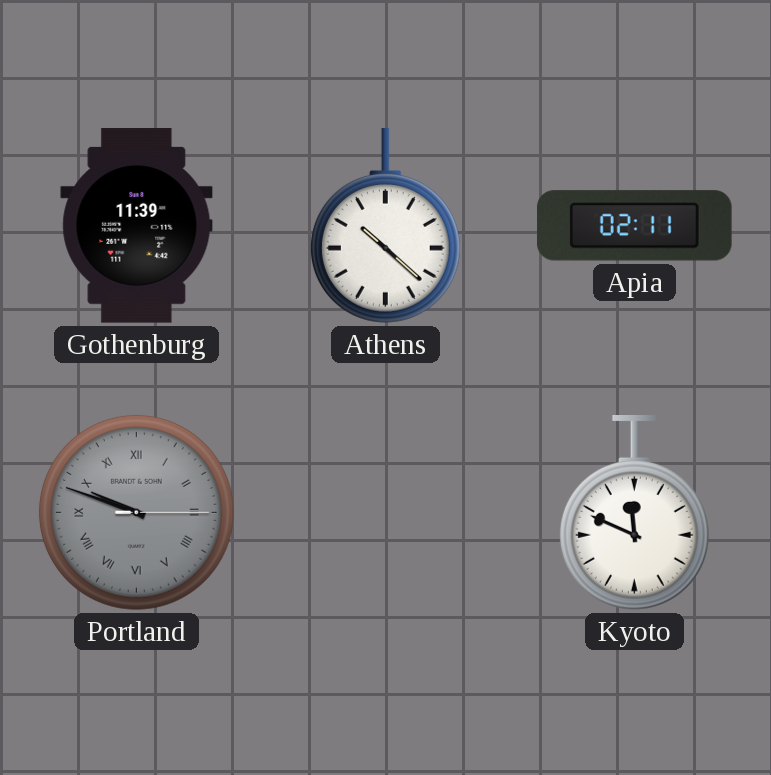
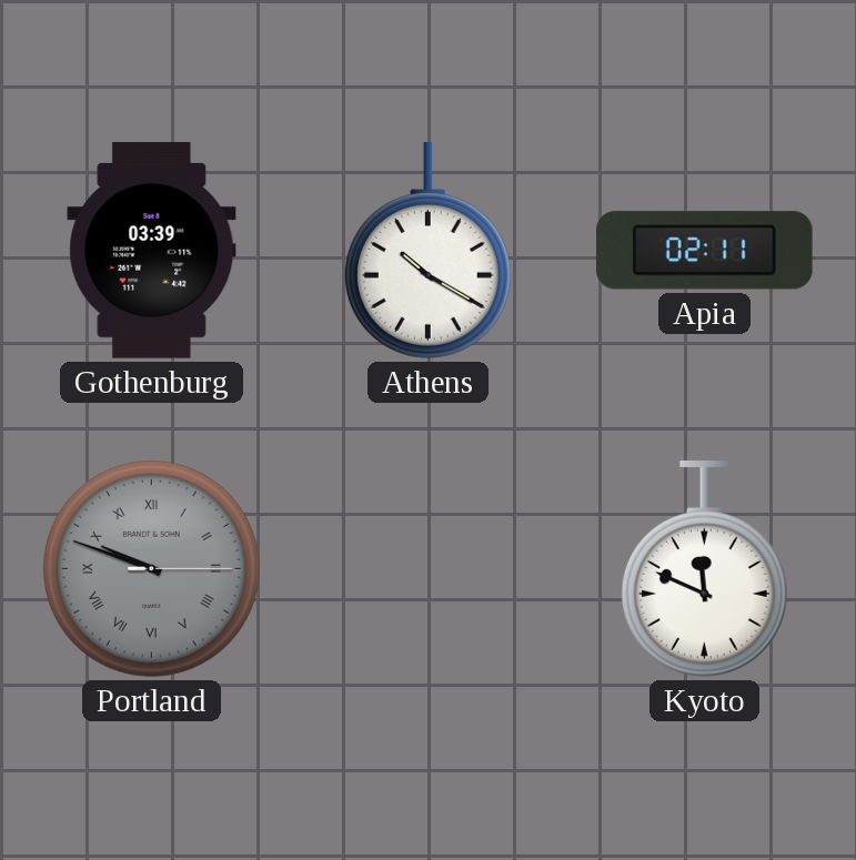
Gothenburg: 11:39 -> 03:39 (152, 251)
Athens: 10:22 -> 10:20 (427, 251)
